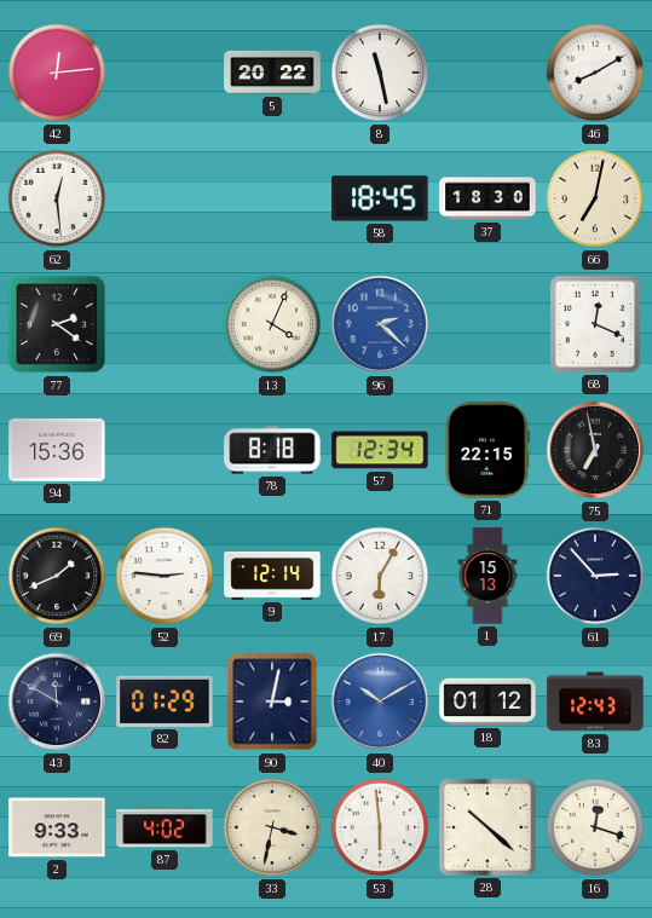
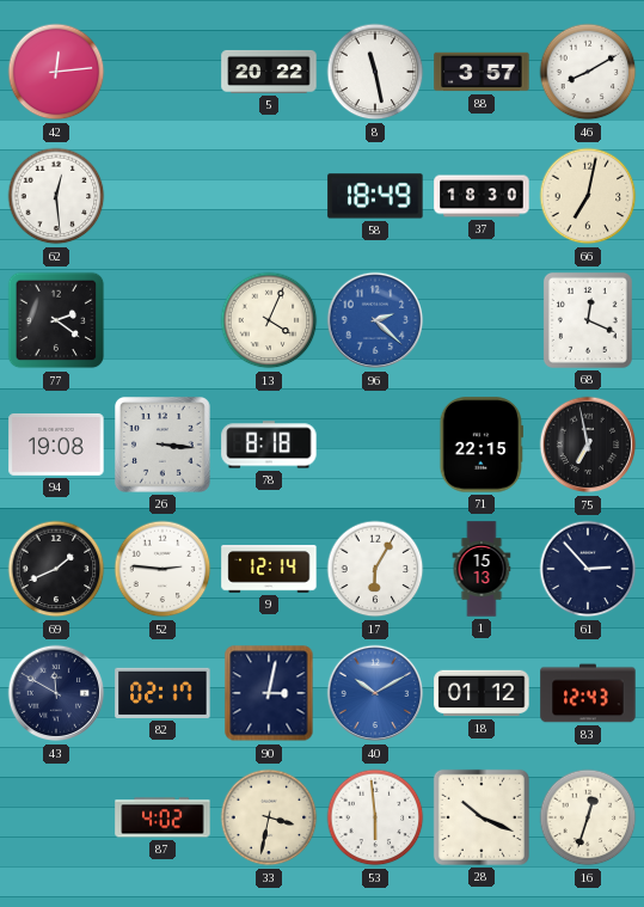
88: none -> 3:57 (482, 72)
58: 18:45 -> 18:49 (375, 196)
94: 15:36 -> 19:08 (56, 445)
26: none -> 3:16 (164, 446)
57: 12:34 -> none (380, 450)
82: 01:29 -> 02:17 (162, 693)
2: 9:33 -> none (57, 827)
28: 10:22 -> 10:19 (482, 817)
16: 12:18 -> 12:33 (588, 817)
